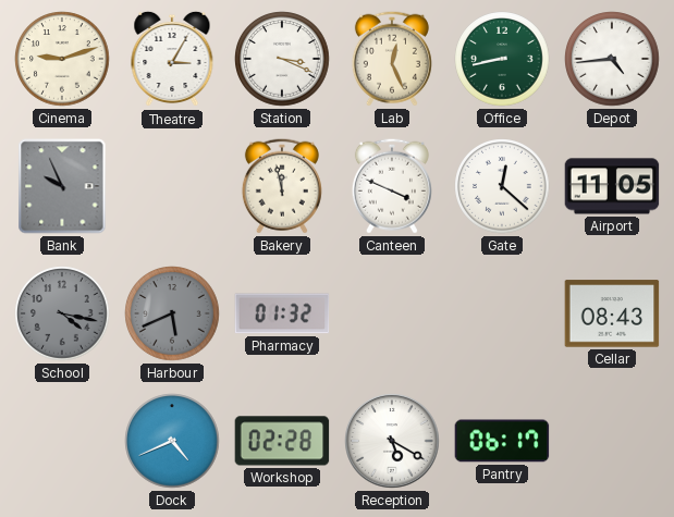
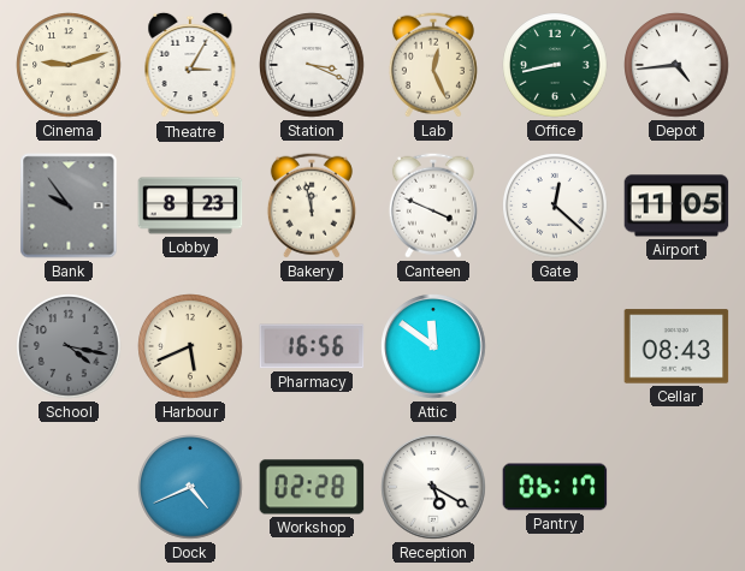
Bank: 9:56 -> 9:54 (69, 206)
Lobby: none -> 8:23 (190, 206)
Harbour dial: grey -> cream (190, 346)
Pharmacy: 01:32 -> 16:56 (312, 346)
Attic: none -> 11:51 (433, 346)
